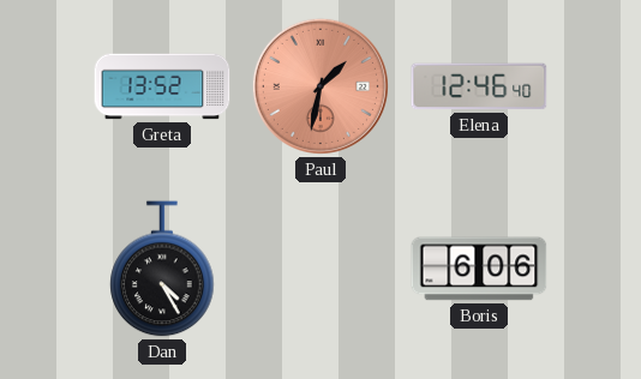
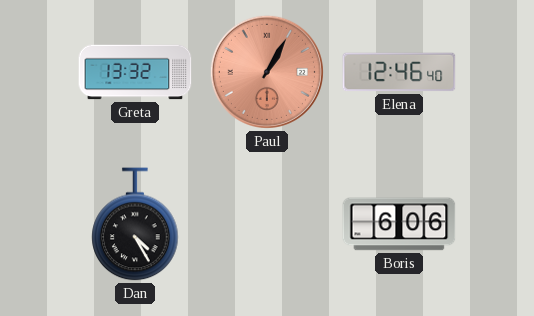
Greta: 13:52 -> 13:32 (135, 72)
Paul: 1:32 -> 1:05 (267, 72)
